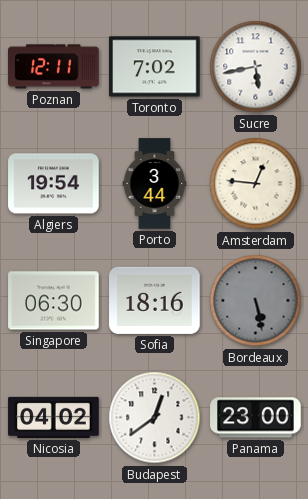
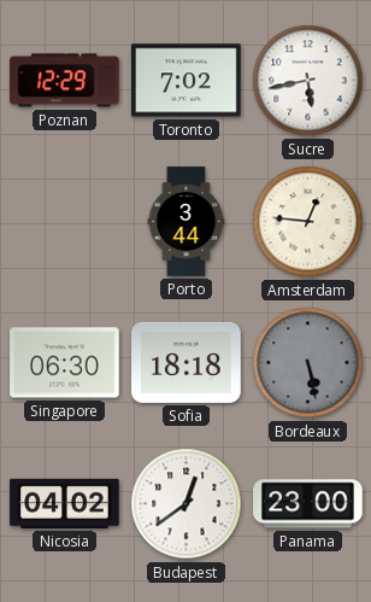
Poznan: 12:11 -> 12:29 (65, 81)
Algiers: 19:54 -> none (54, 184)
Sofia: 18:16 -> 18:18 (187, 362)
